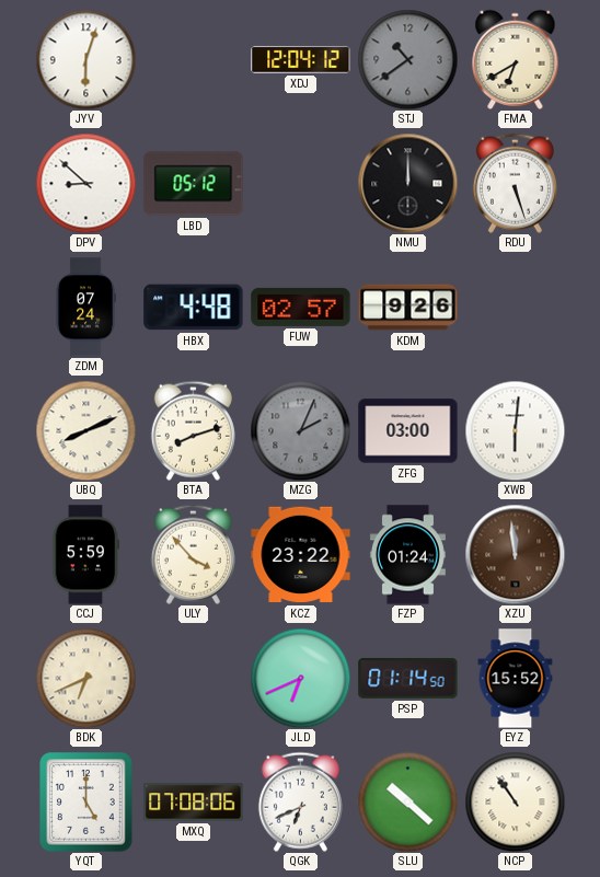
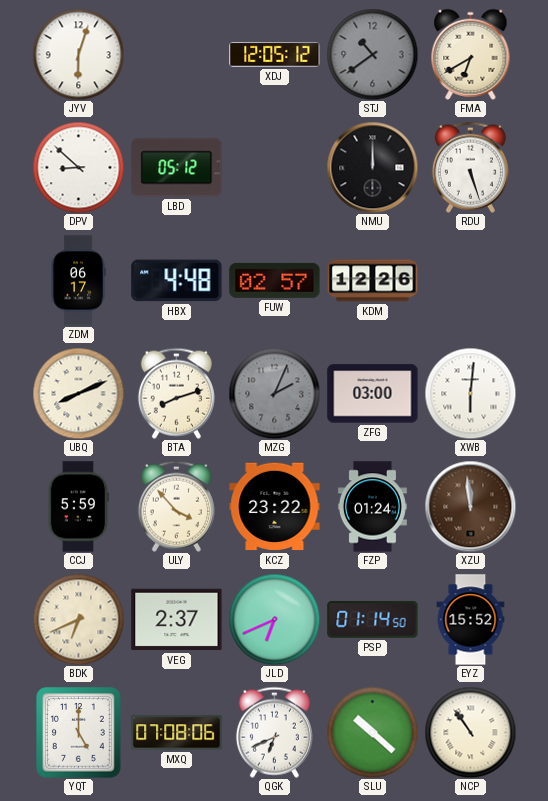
XDJ: 12:04 -> 12:05 (275, 55)
ZDM: 07:24 -> 06:17 (78, 281)
KDM: 9:26 -> 12:26 (373, 281)
VEG: none -> 2:37 (177, 620)
